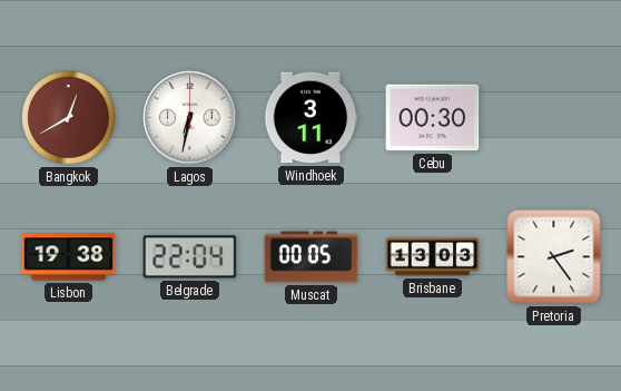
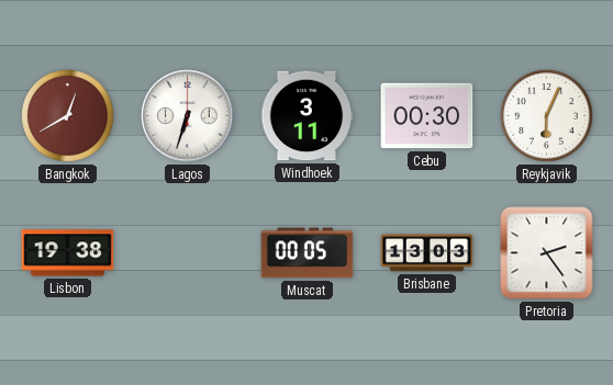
Lagos: 6:32 -> 6:33 (188, 116)
Reykjavik: none -> 6:04 (547, 116)
Belgrade: 22:04 -> none (190, 257)
